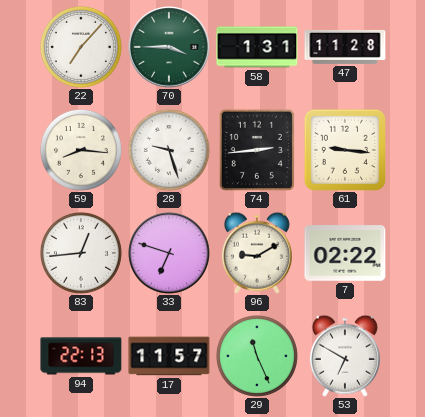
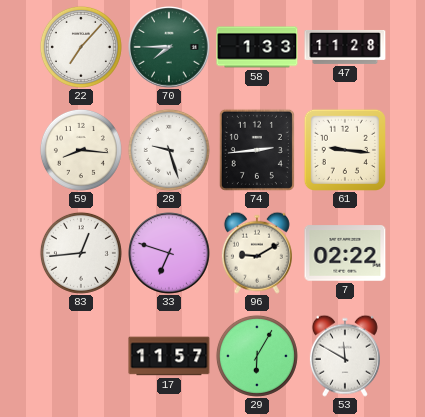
70: 3:45 -> 7:45 (169, 47)
58: 1:31 -> 1:33 (257, 47)
94: 22:13 -> none (81, 356)
29: 11:26 -> 6:05 (257, 356)
53: 6:50 -> 11:50 (345, 356)
